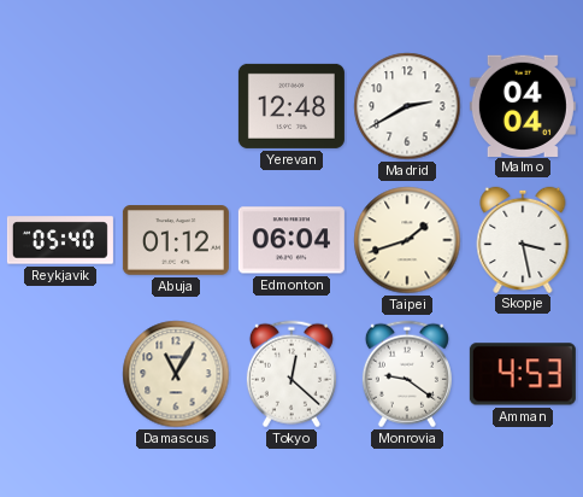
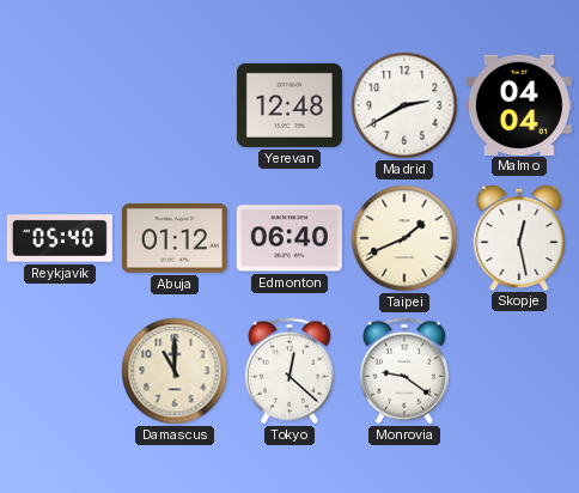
Edmonton: 06:04 -> 06:40 (289, 238)
Taipei: 1:42 -> 1:41 (404, 238)
Skopje: 3:28 -> 12:28 (519, 237)
Damascus: 11:05 -> 11:00 (175, 371)
Amman: 4:53 -> none (523, 374)
